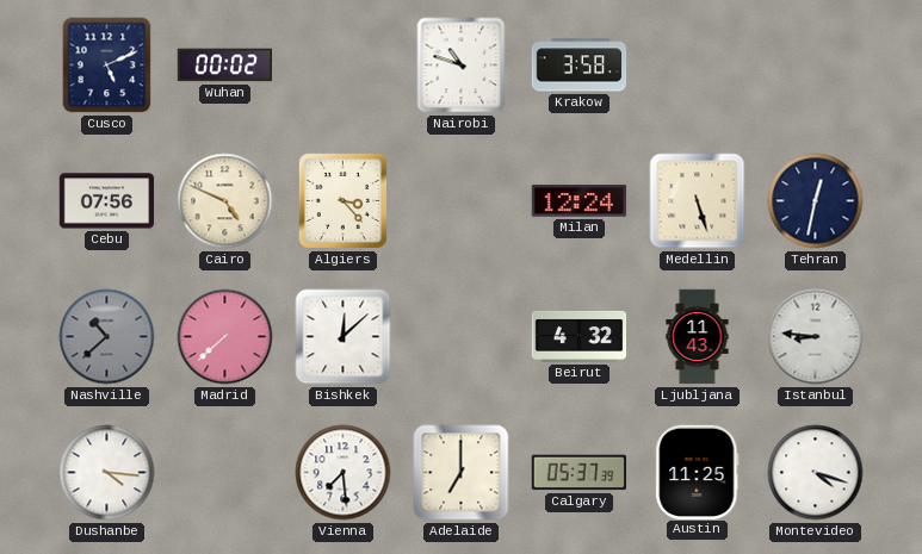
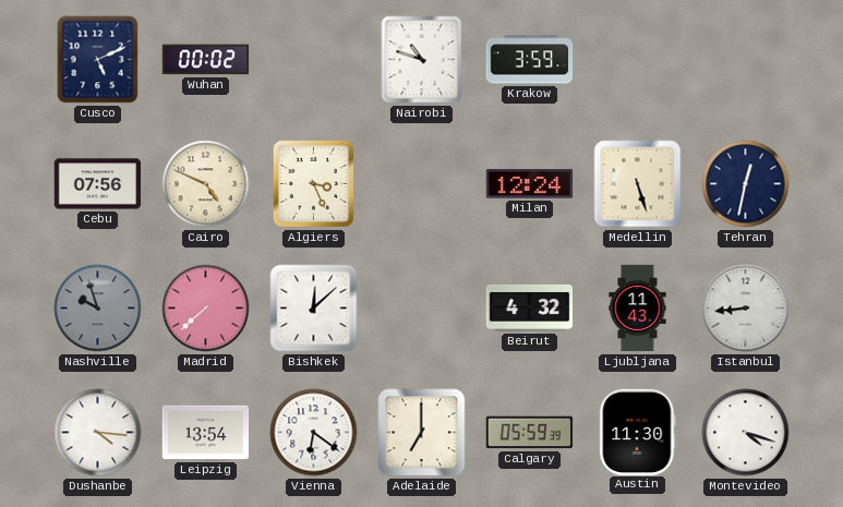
Krakow: 3:58 -> 3:59 (530, 60)
Algiers: 3:23 -> 3:26 (313, 183)
Nashville: 10:38 -> 9:57 (98, 309)
Istanbul: 8:46 -> 8:44 (746, 309)
Leipzig: none -> 13:54 (206, 433)
Vienna: 7:29 -> 6:21 (314, 433)
Calgary: 05:37 -> 05:59 (530, 433)
Austin: 11:25 -> 11:30 (638, 432)
